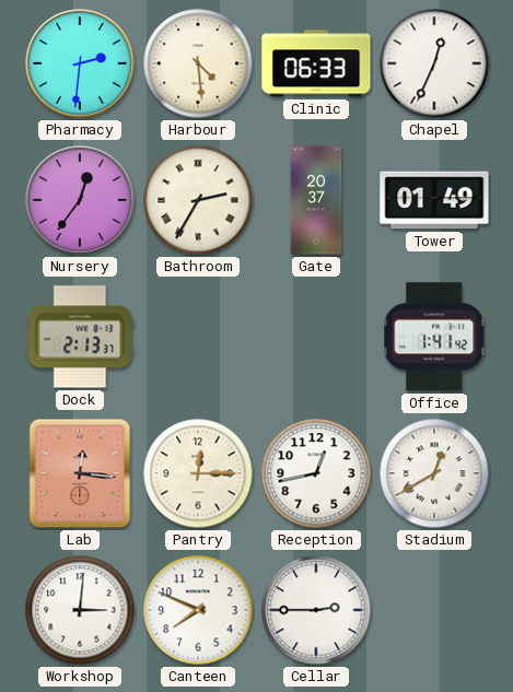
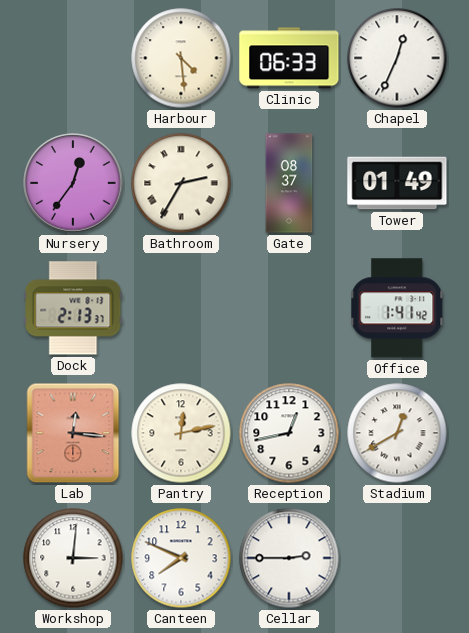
Pharmacy: 2:31 -> none (80, 63)
Gate: 20:37 -> 08:37 (289, 183)
Pantry: 12:15 -> 12:13 (181, 433)
